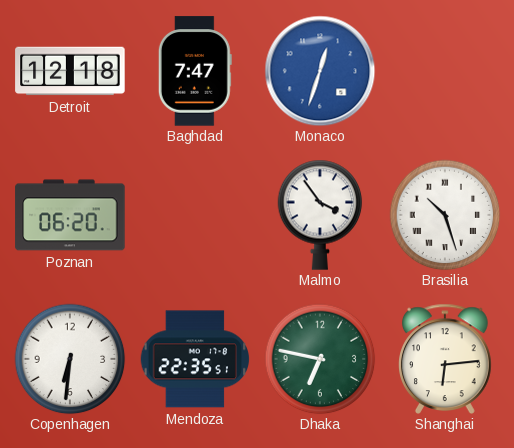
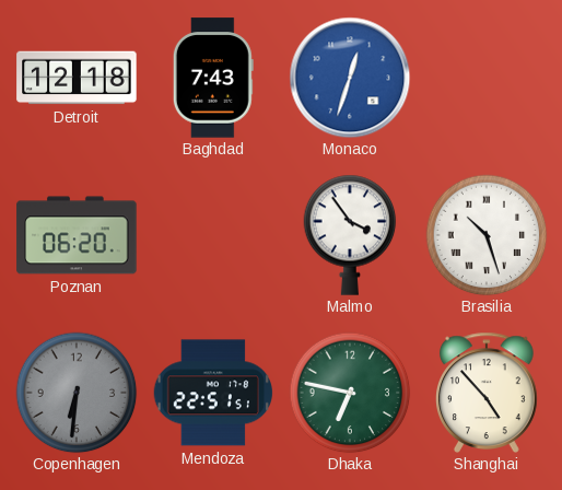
Baghdad: 7:47 -> 7:43 (213, 78)
Copenhagen dial: white -> grey (77, 393)
Mendoza: 22:35 -> 22:51 (212, 393)
Shanghai: 6:14 -> 4:53 (488, 393)
